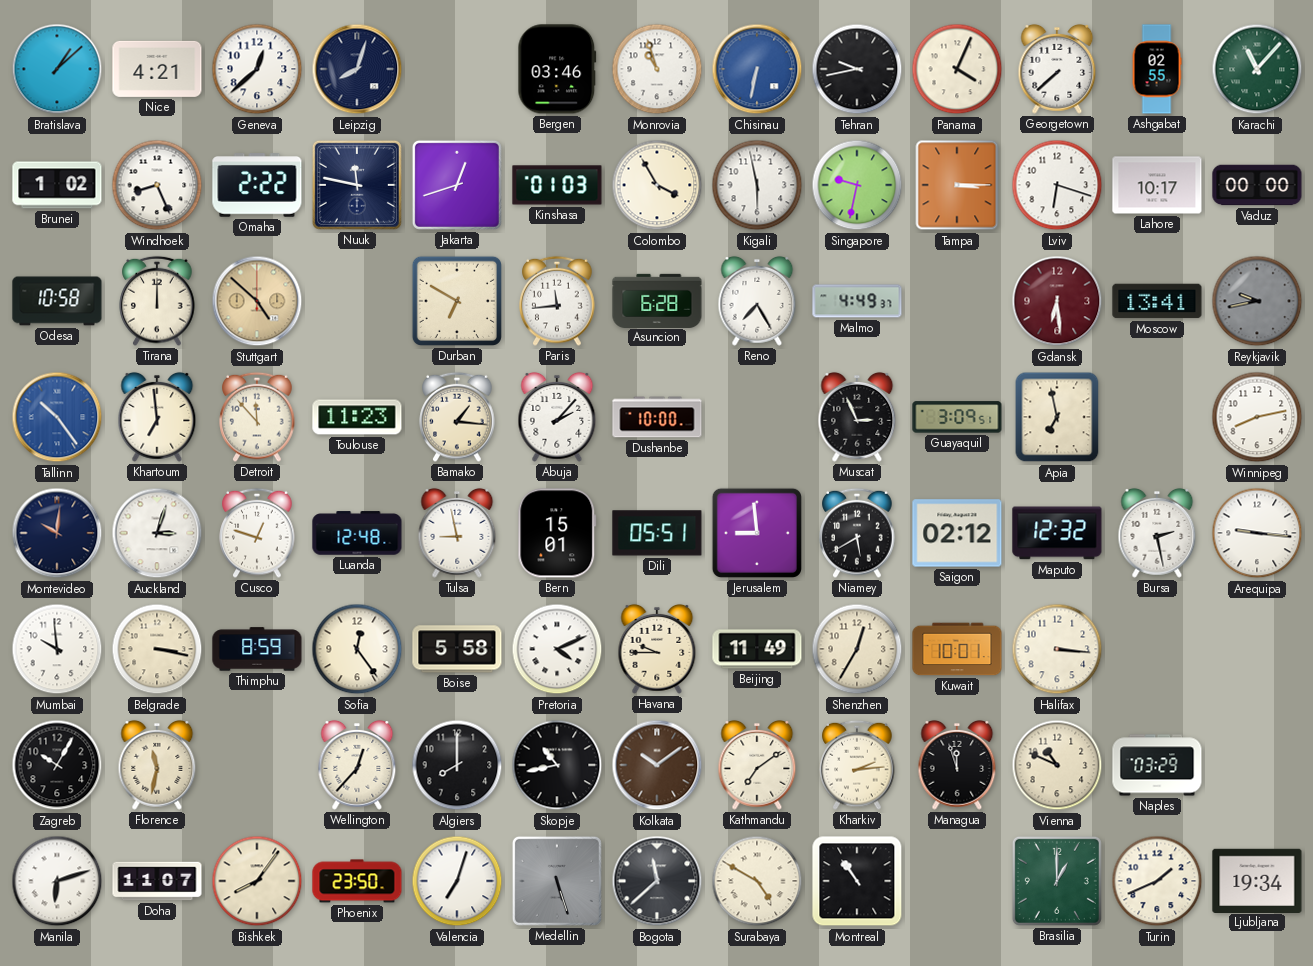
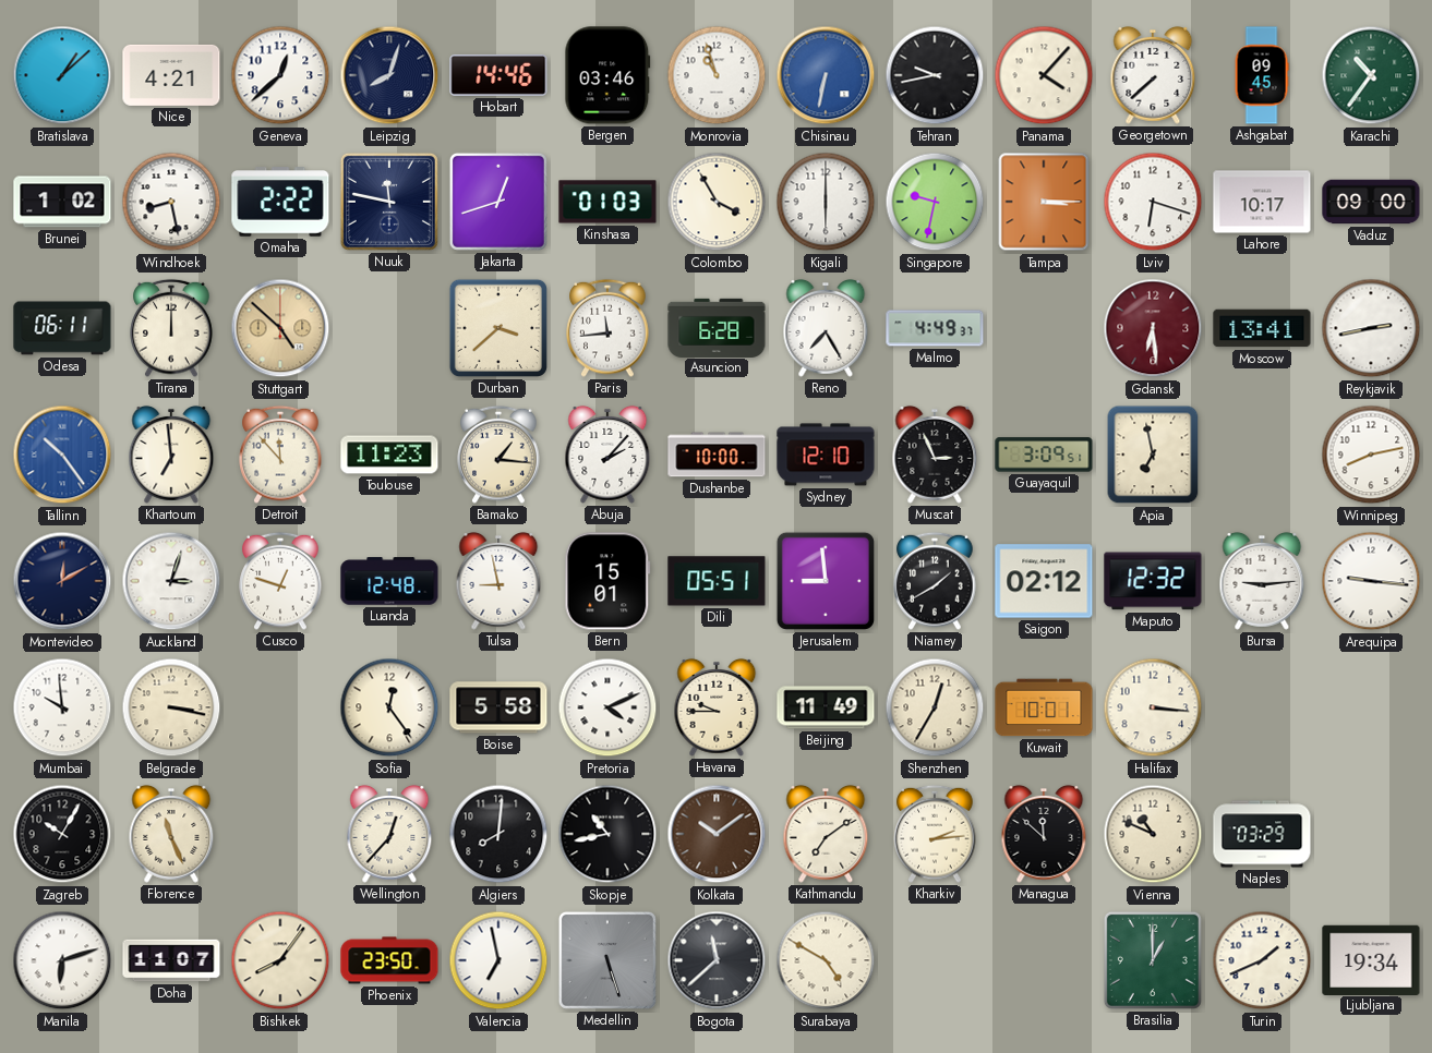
Hobart: none -> 14:46 (498, 75)
Panama: 4:04 -> 4:07 (1044, 75)
Ashgabat: 02:55 -> 09:45 (1262, 75)
Karachi: 11:07 -> 10:36 (1371, 75)
Windhoek: 8:26 -> 8:28 (171, 202)
Kigali: 5:58 -> 6:00 (826, 202)
Vaduz: 00:00 -> 09:00 (1371, 202)
Odesa: 10:58 -> 06:11 (62, 328)
Durban: 6:50 -> 3:38 (498, 328)
Reykjavik: 9:43 -> 2:43 (1371, 328)
Reykjavik dial: grey -> white (1371, 328)
Sydney: none -> 12:10 (826, 455)
Montevideo: 10:01 -> 12:10 (62, 581)
Niamey: 5:40 -> 1:40 (935, 581)
Bursa: 2:28 -> 9:14 (1262, 581)
Thimphu: 8:59 -> none (257, 649)
Florence: 11:32 -> 11:26 (171, 834)
Algiers: 8:00 -> 8:01 (498, 834)
Managua: 11:57 -> 11:52 (1044, 834)
Valencia: 7:03 -> 6:58 (498, 960)
Montreal: 10:54 -> none (857, 881)
